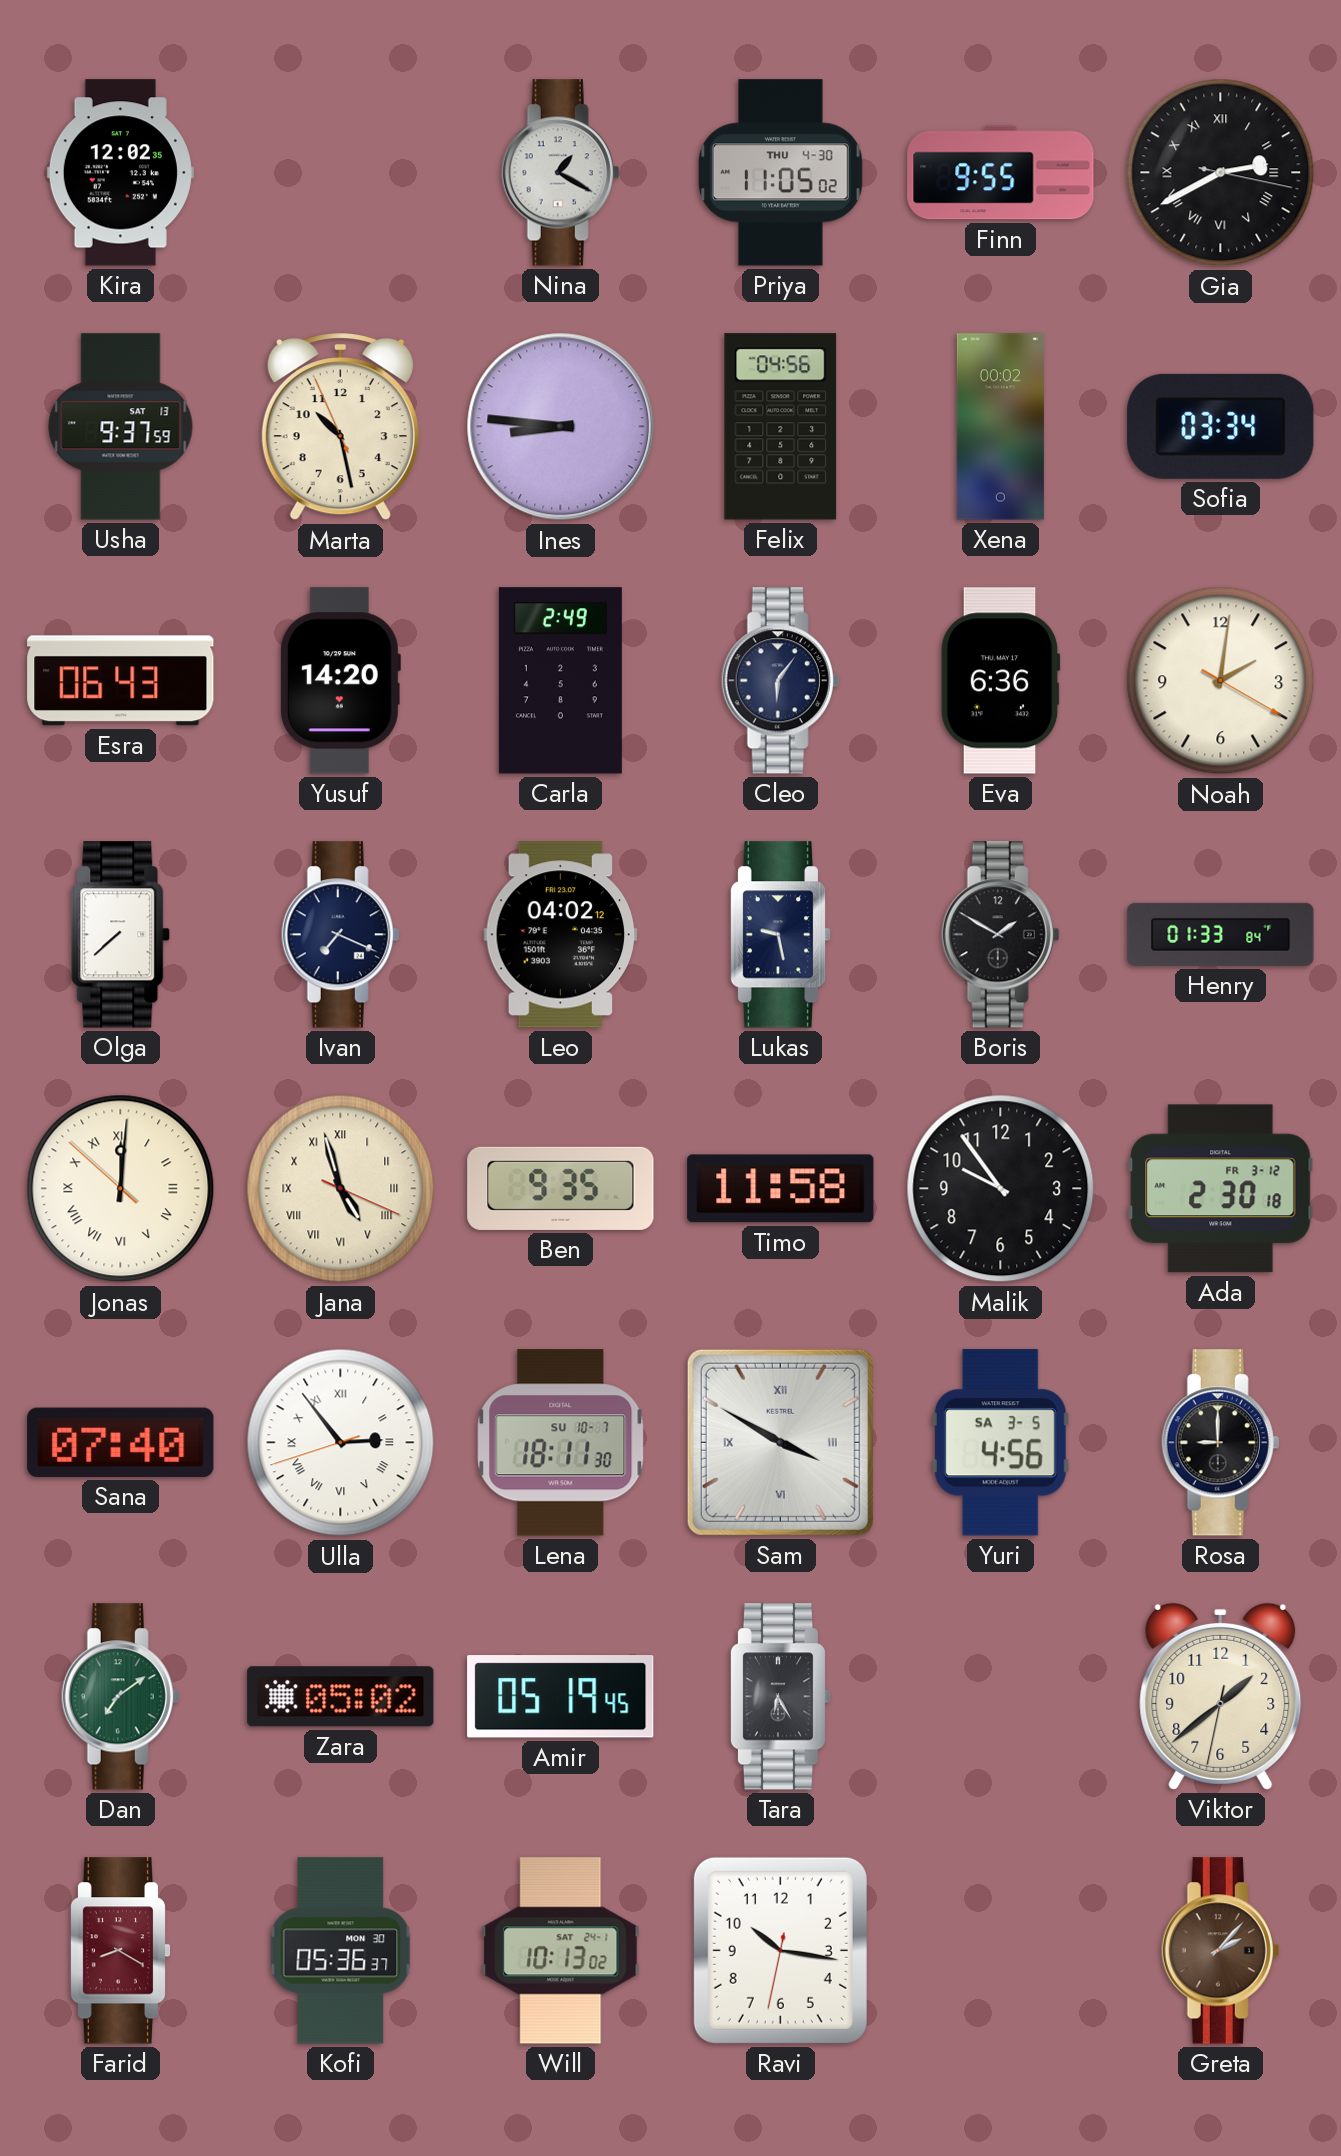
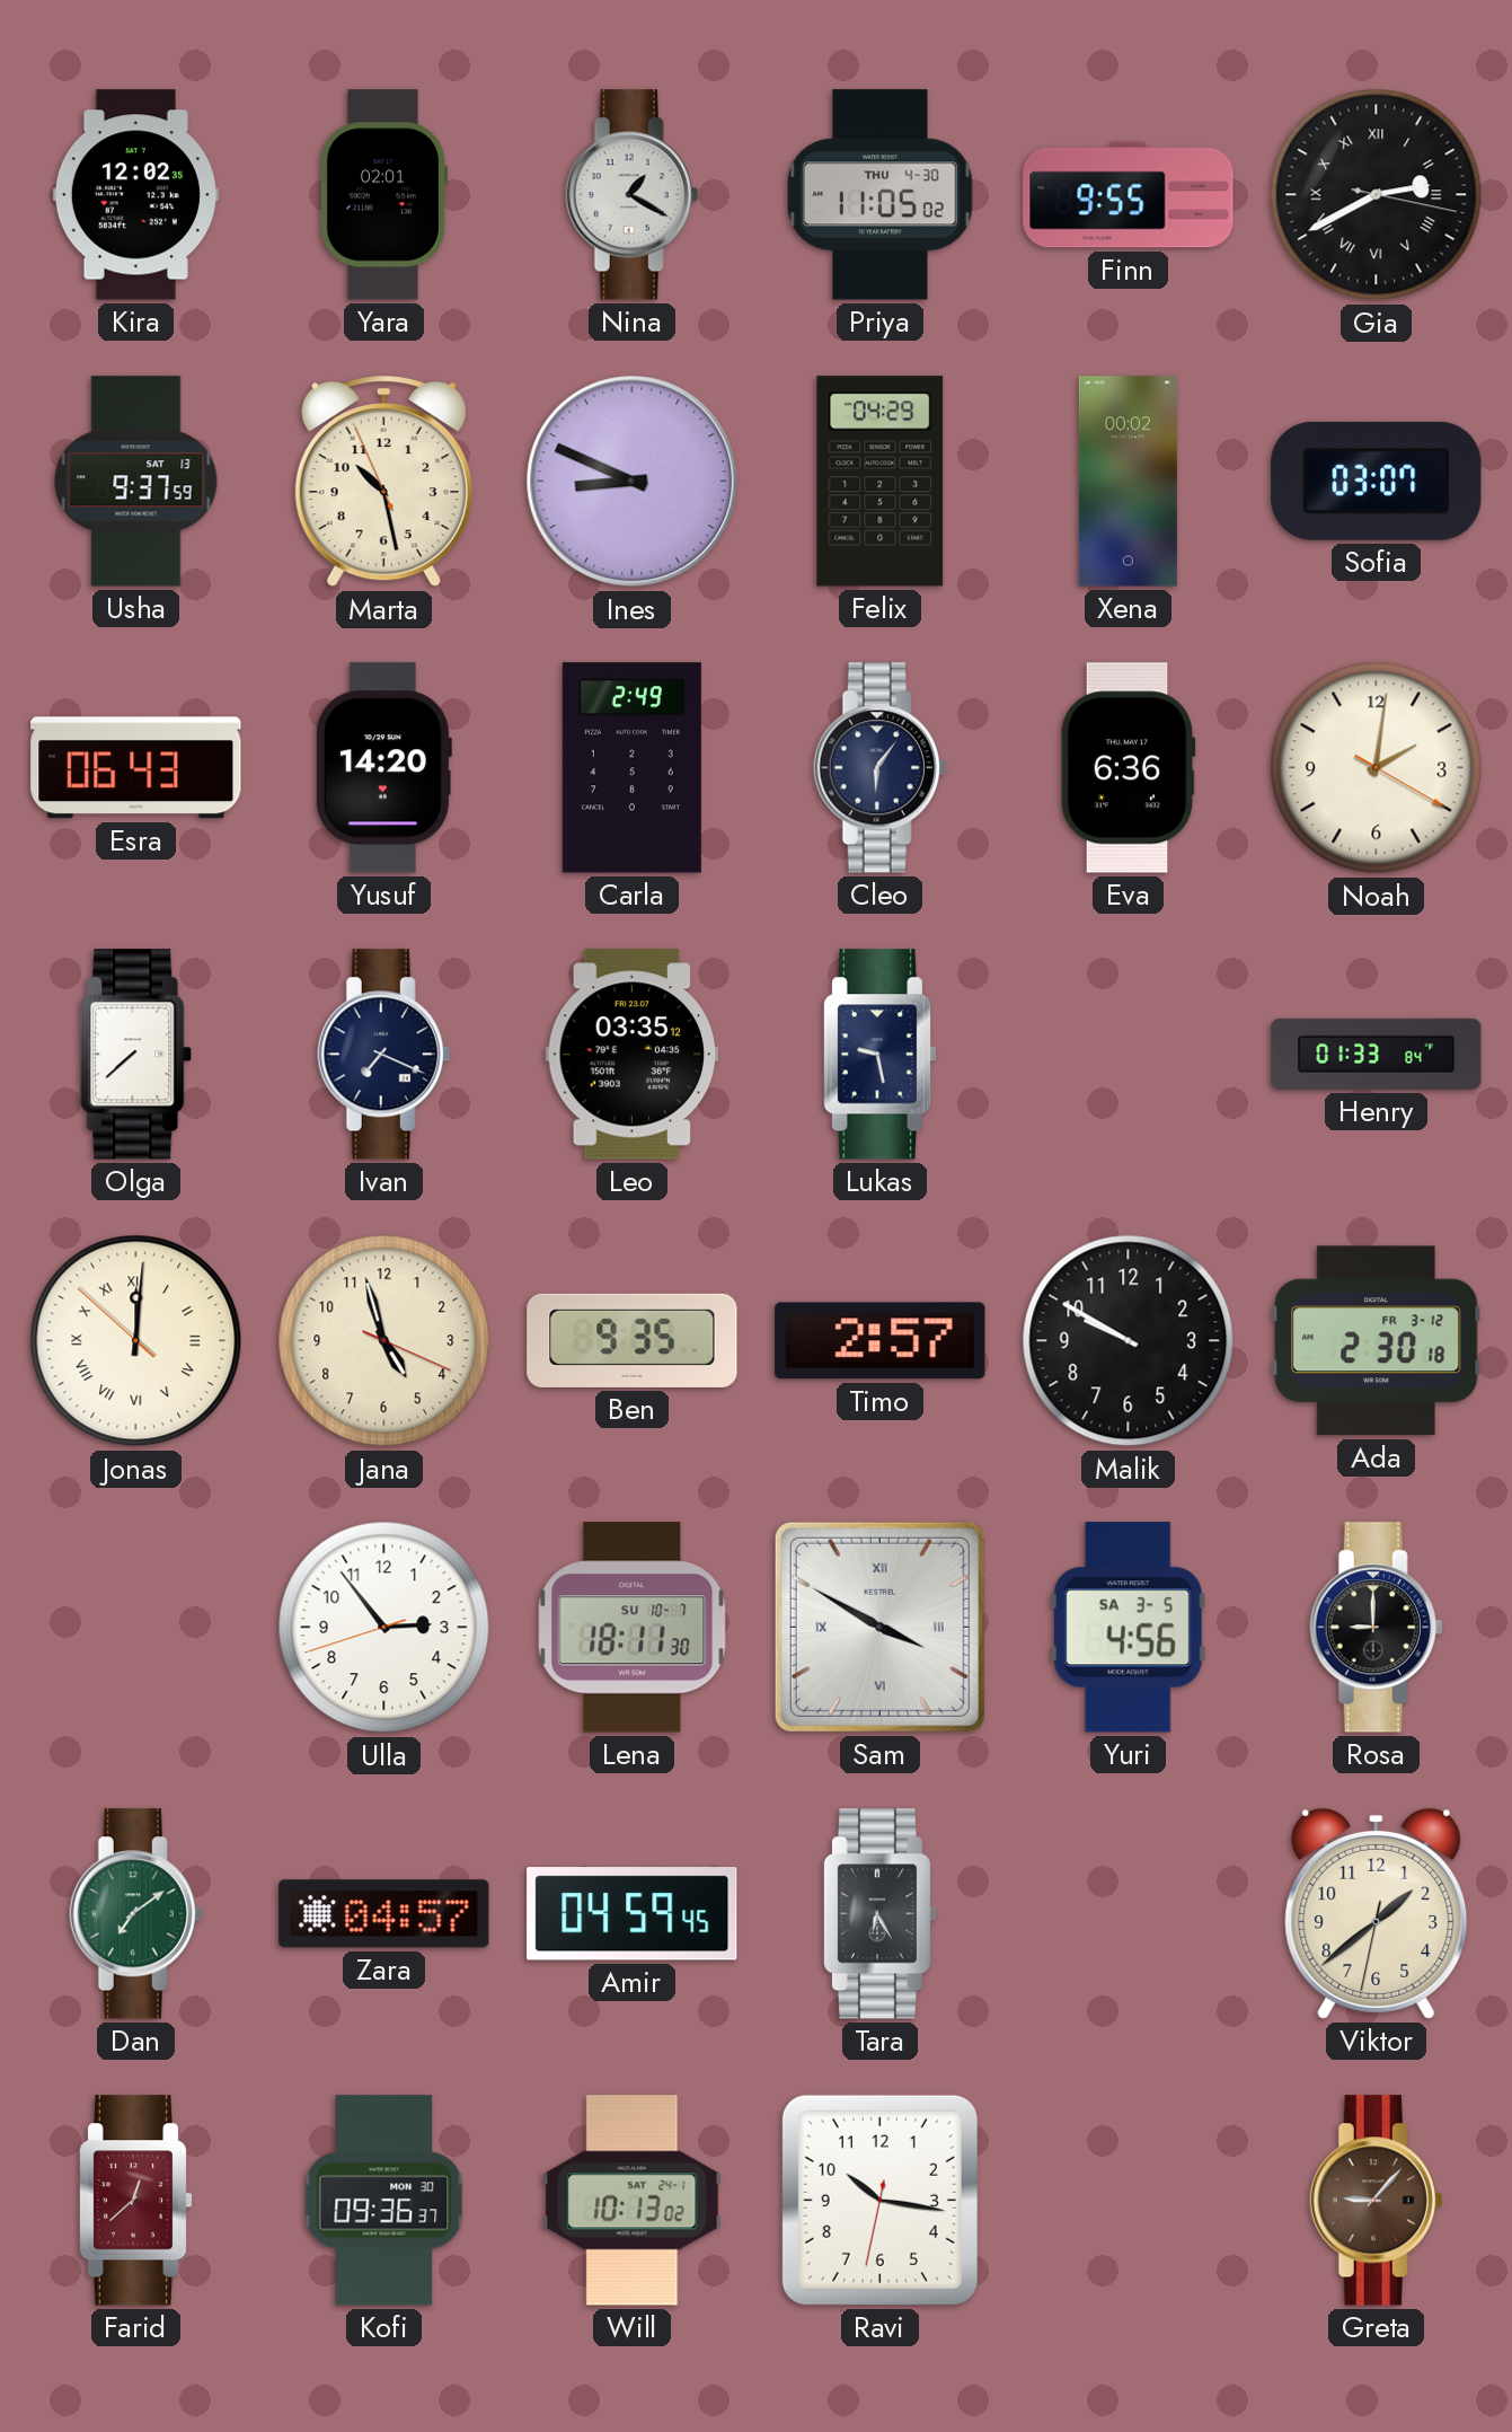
Yara: none -> 02:01 (383, 195)
Ines: 8:46 -> 8:49 (633, 482)
Felix: 04:56 -> 04:29 (881, 482)
Sofia: 03:34 -> 03:07 (1377, 481)
Leo: 04:02 -> 03:35 (633, 1055)
Boris: 1:50 -> none (1001, 935)
Jana numerals: Roman -> Arabic (384, 1341)
Timo: 11:58 -> 2:57 (881, 1341)
Malik: 9:54 -> 9:50 (1129, 1341)
Sana: 07:40 -> none (121, 1442)
Ulla numerals: Roman -> Arabic (384, 1628)
Zara: 05:02 -> 04:57 (384, 1914)
Amir: 05:19 -> 04:59 (633, 1914)
Farid: 8:20 -> 12:38 (135, 2201)
Kofi: 05:36 -> 09:36 (384, 2201)
Greta: 2:07 -> 9:07 (1377, 2201)
